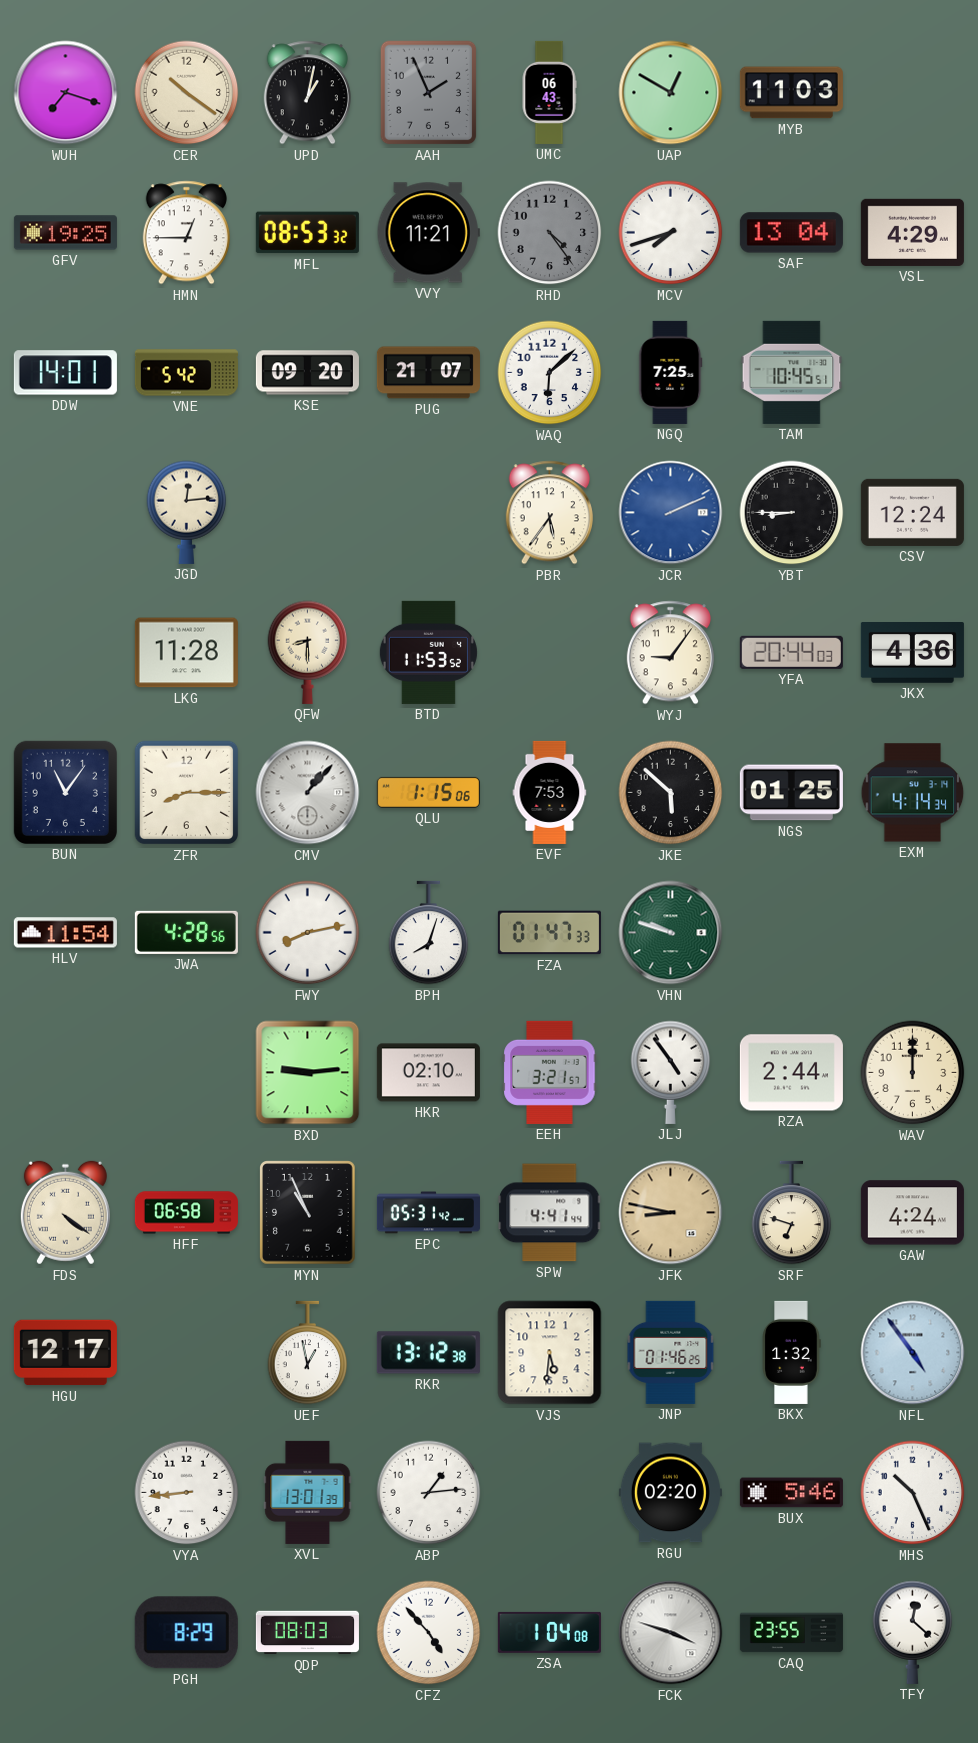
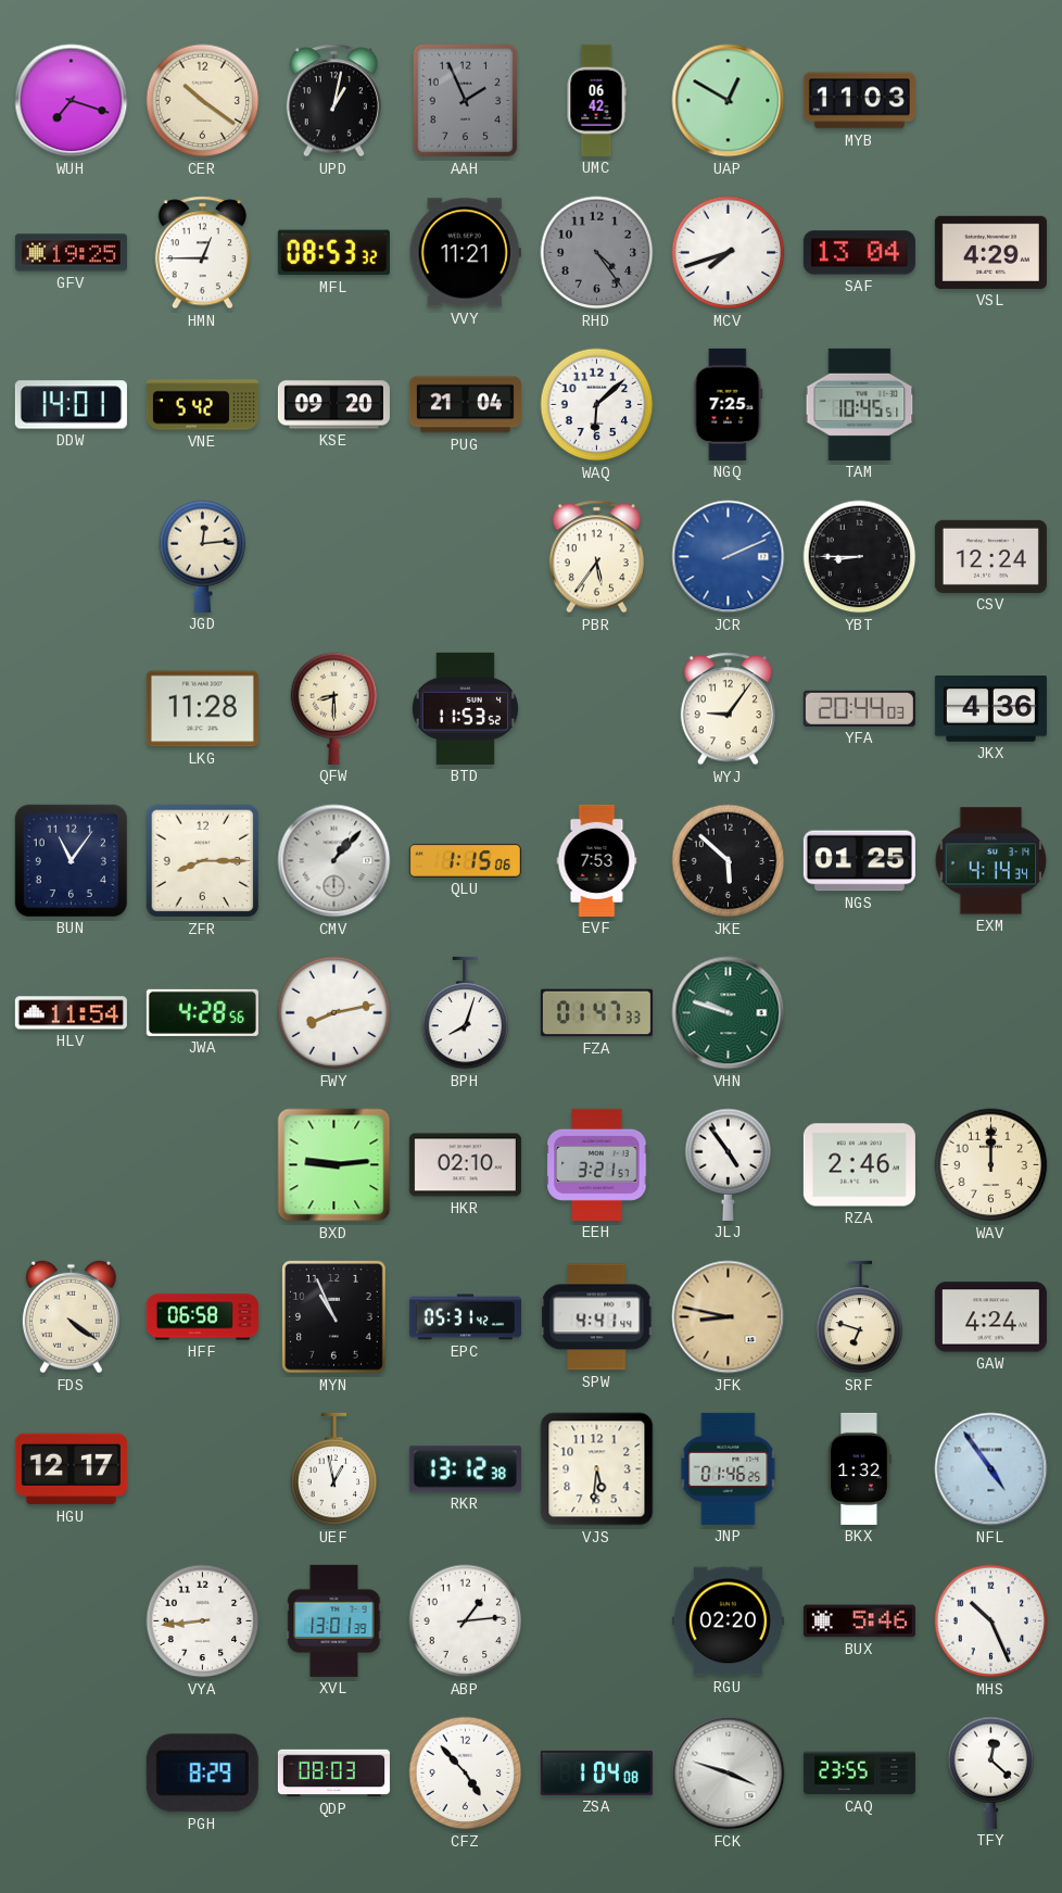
UMC: 06:43 -> 06:42 (596, 100)
PUG: 21:07 -> 21:04 (465, 405)
RZA: 2:44 -> 2:46 (859, 1165)
